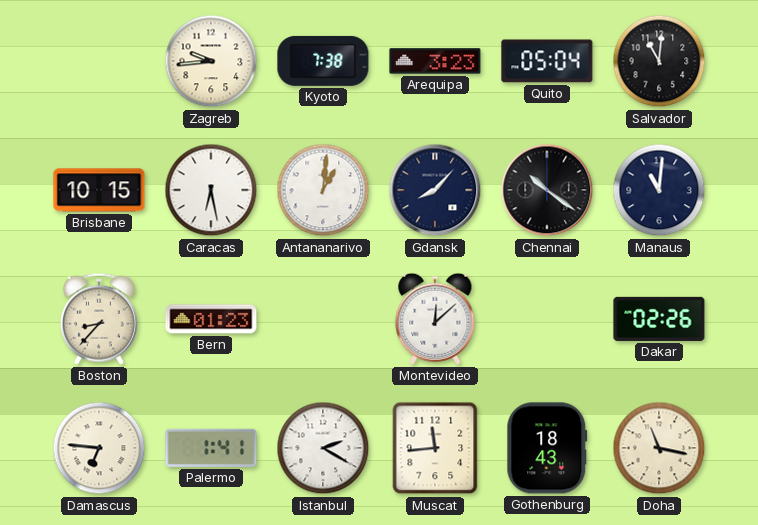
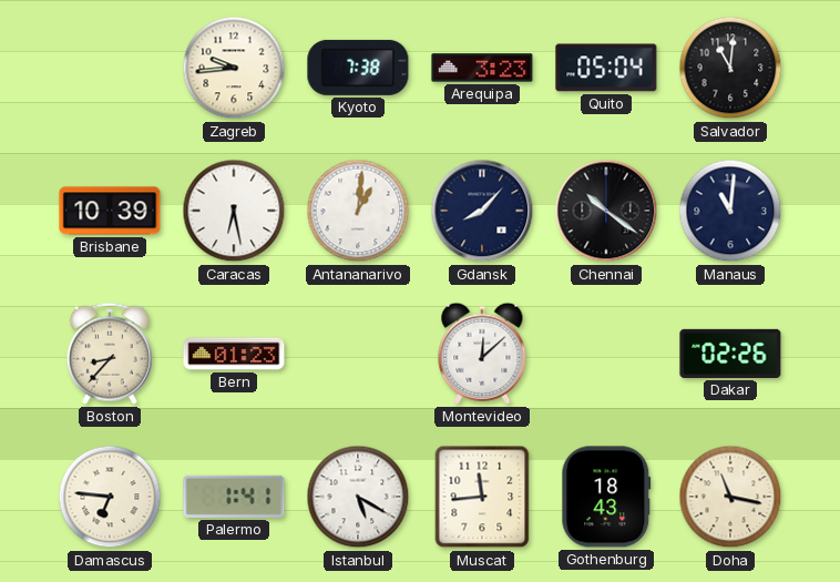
Brisbane: 10:15 -> 10:39 (110, 211)
Istanbul: 2:20 -> 5:20 (358, 497)
